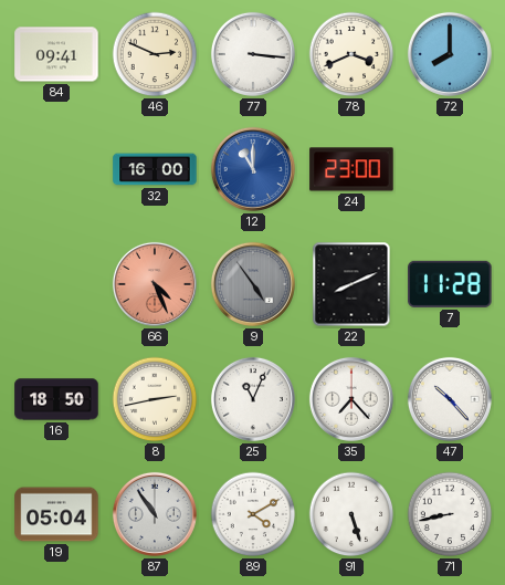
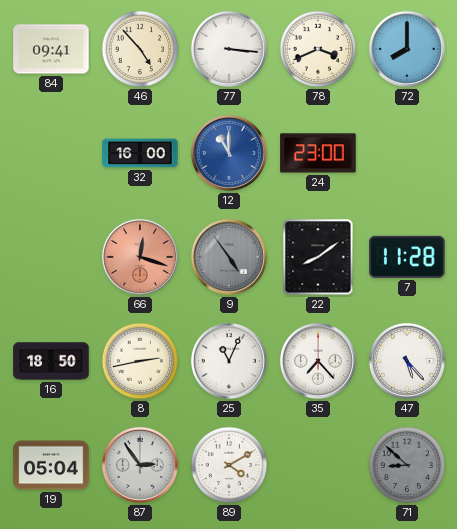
46: 2:49 -> 4:53 (140, 49)
66: 4:26 -> 12:18 (140, 257)
22: 8:11 -> 8:09 (318, 257)
47: 10:23 -> 5:23 (407, 361)
87: 10:54 -> 2:54 (140, 465)
91: 5:27 -> none (351, 514)
71: 8:43 -> 8:52 (407, 465)
71 dial: white -> grey (407, 465)
